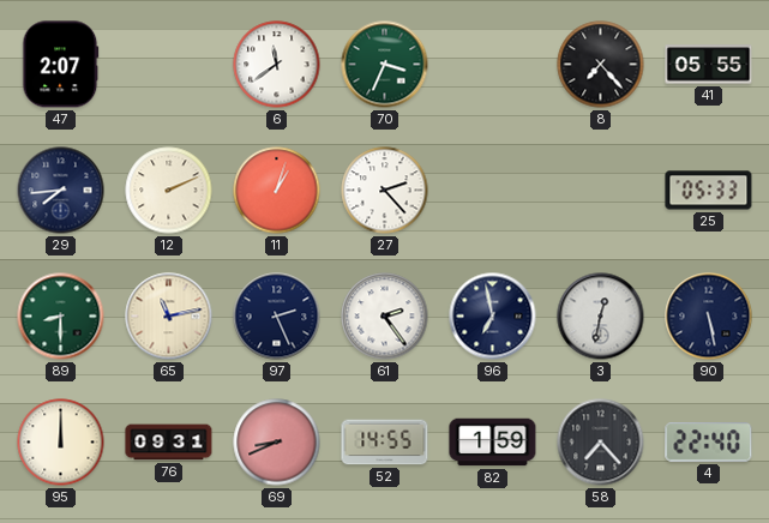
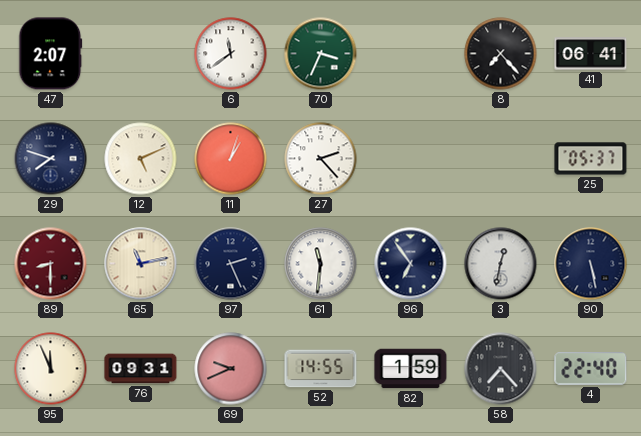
41: 05:55 -> 06:41 (591, 54)
29: 7:44 -> 7:48 (51, 159)
12: 2:11 -> 5:11 (141, 159)
25: 05:33 -> 05:37 (591, 159)
89 dial: green -> burgundy (51, 264)
61: 2:24 -> 11:31 (321, 264)
96: 6:58 -> 6:54 (411, 264)
95: 12:00 -> 11:56 (51, 369)
69: 8:41 -> 9:41 (231, 369)
